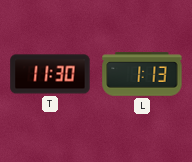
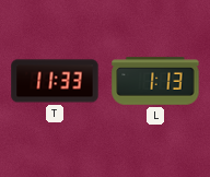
T: 11:30 -> 11:33 (55, 81)
